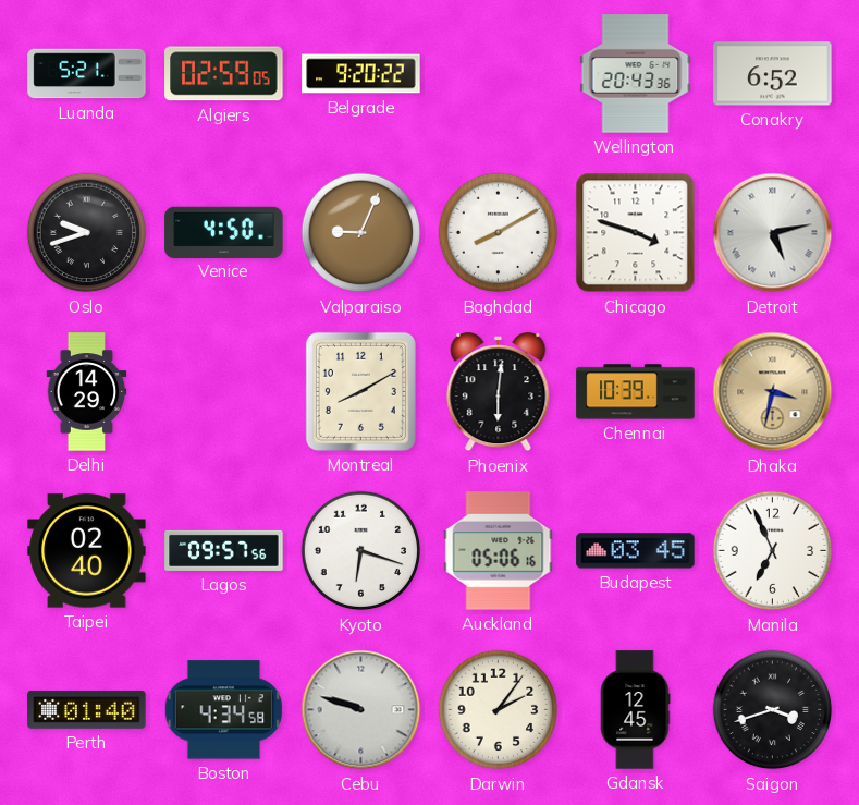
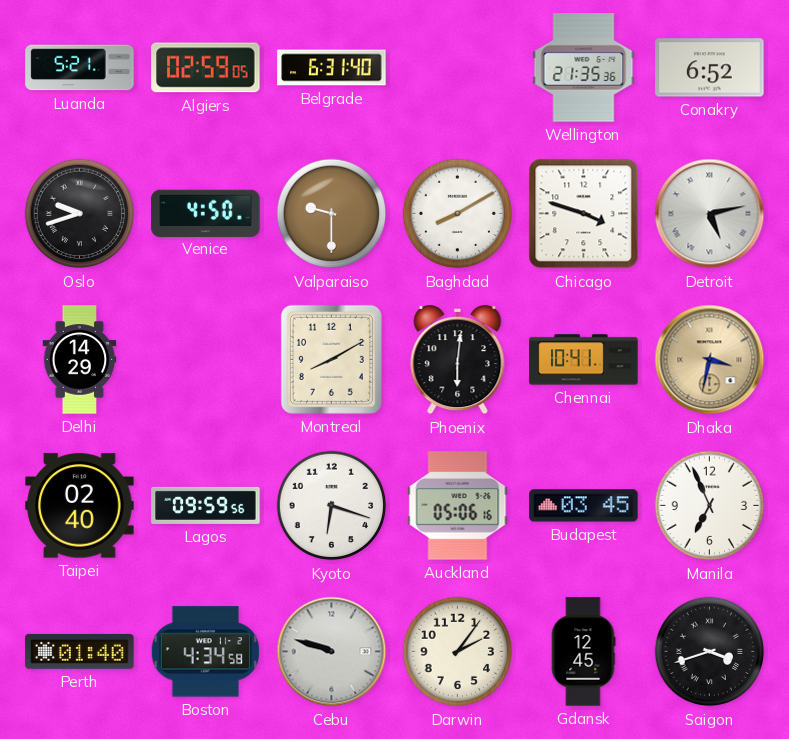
Belgrade: 9:20 -> 6:31 (332, 68)
Wellington: 20:43 -> 21:35 (584, 68)
Valparaiso: 9:04 -> 9:30 (332, 214)
Chennai: 10:39 -> 10:41 (584, 360)
Lagos: 09:57 -> 09:59 (206, 505)
